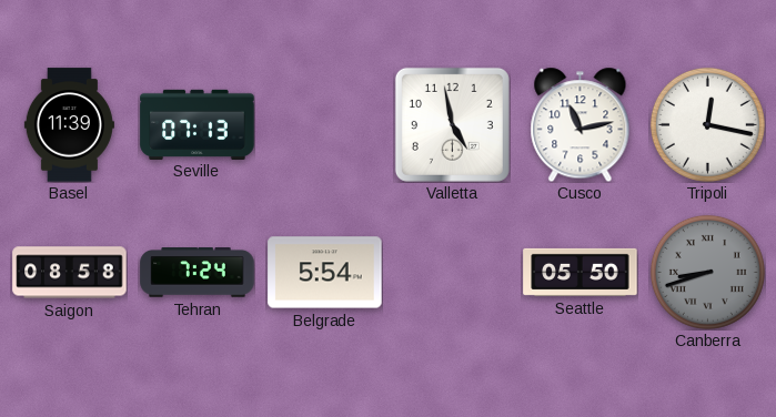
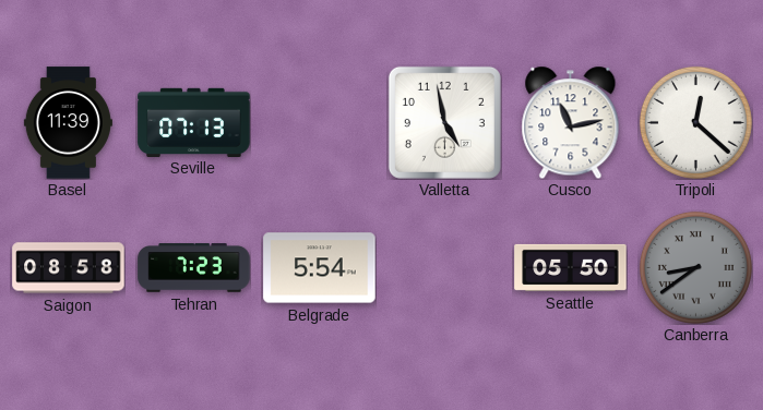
Tripoli: 12:17 -> 12:22 (695, 122)
Tehran: 7:24 -> 7:23 (194, 268)
Canberra: 8:42 -> 8:39 (695, 267)
